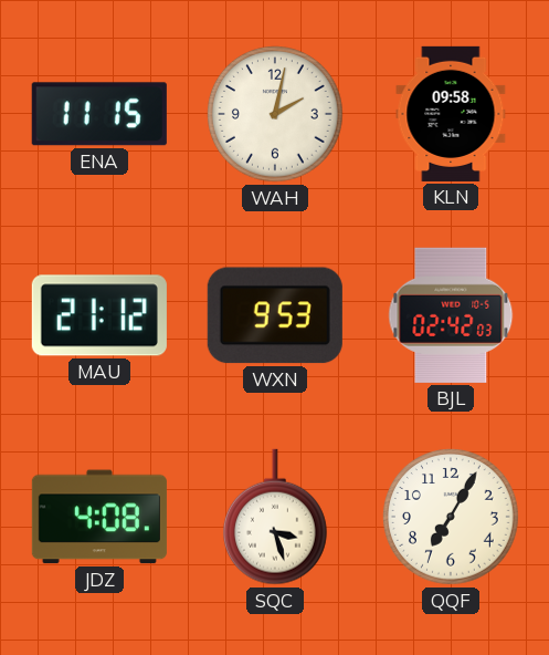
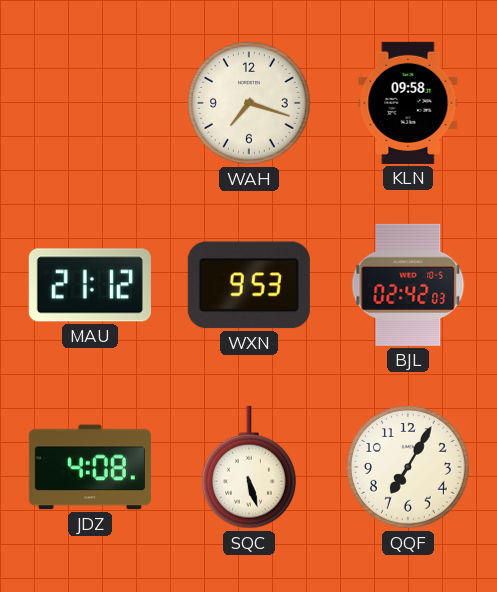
ENA: 11:15 -> none (99, 114)
WAH: 2:02 -> 7:18 (250, 104)
SQC: 3:27 -> 5:27 (249, 467)
